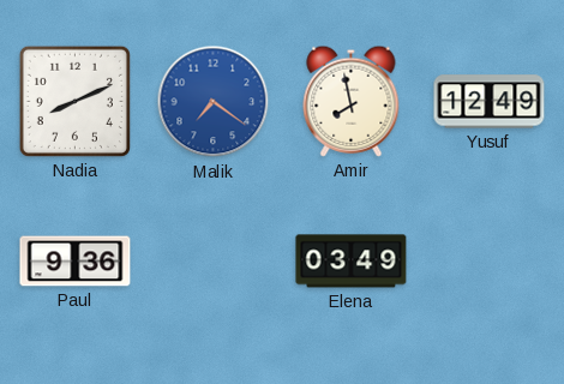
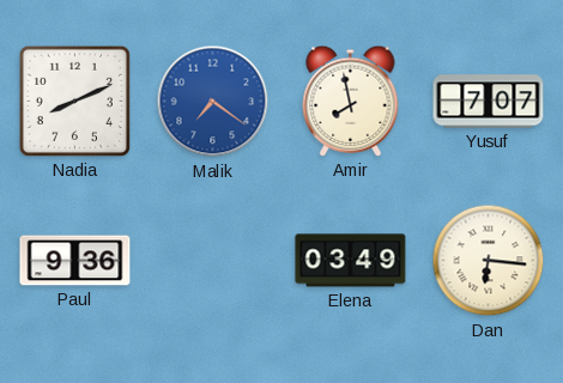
Yusuf: 12:49 -> 7:07 (489, 102)
Dan: none -> 6:16 (489, 261)
